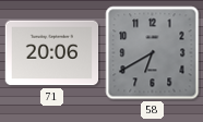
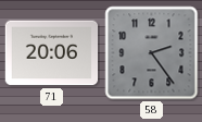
58: 6:40 -> 2:24 (152, 53)
